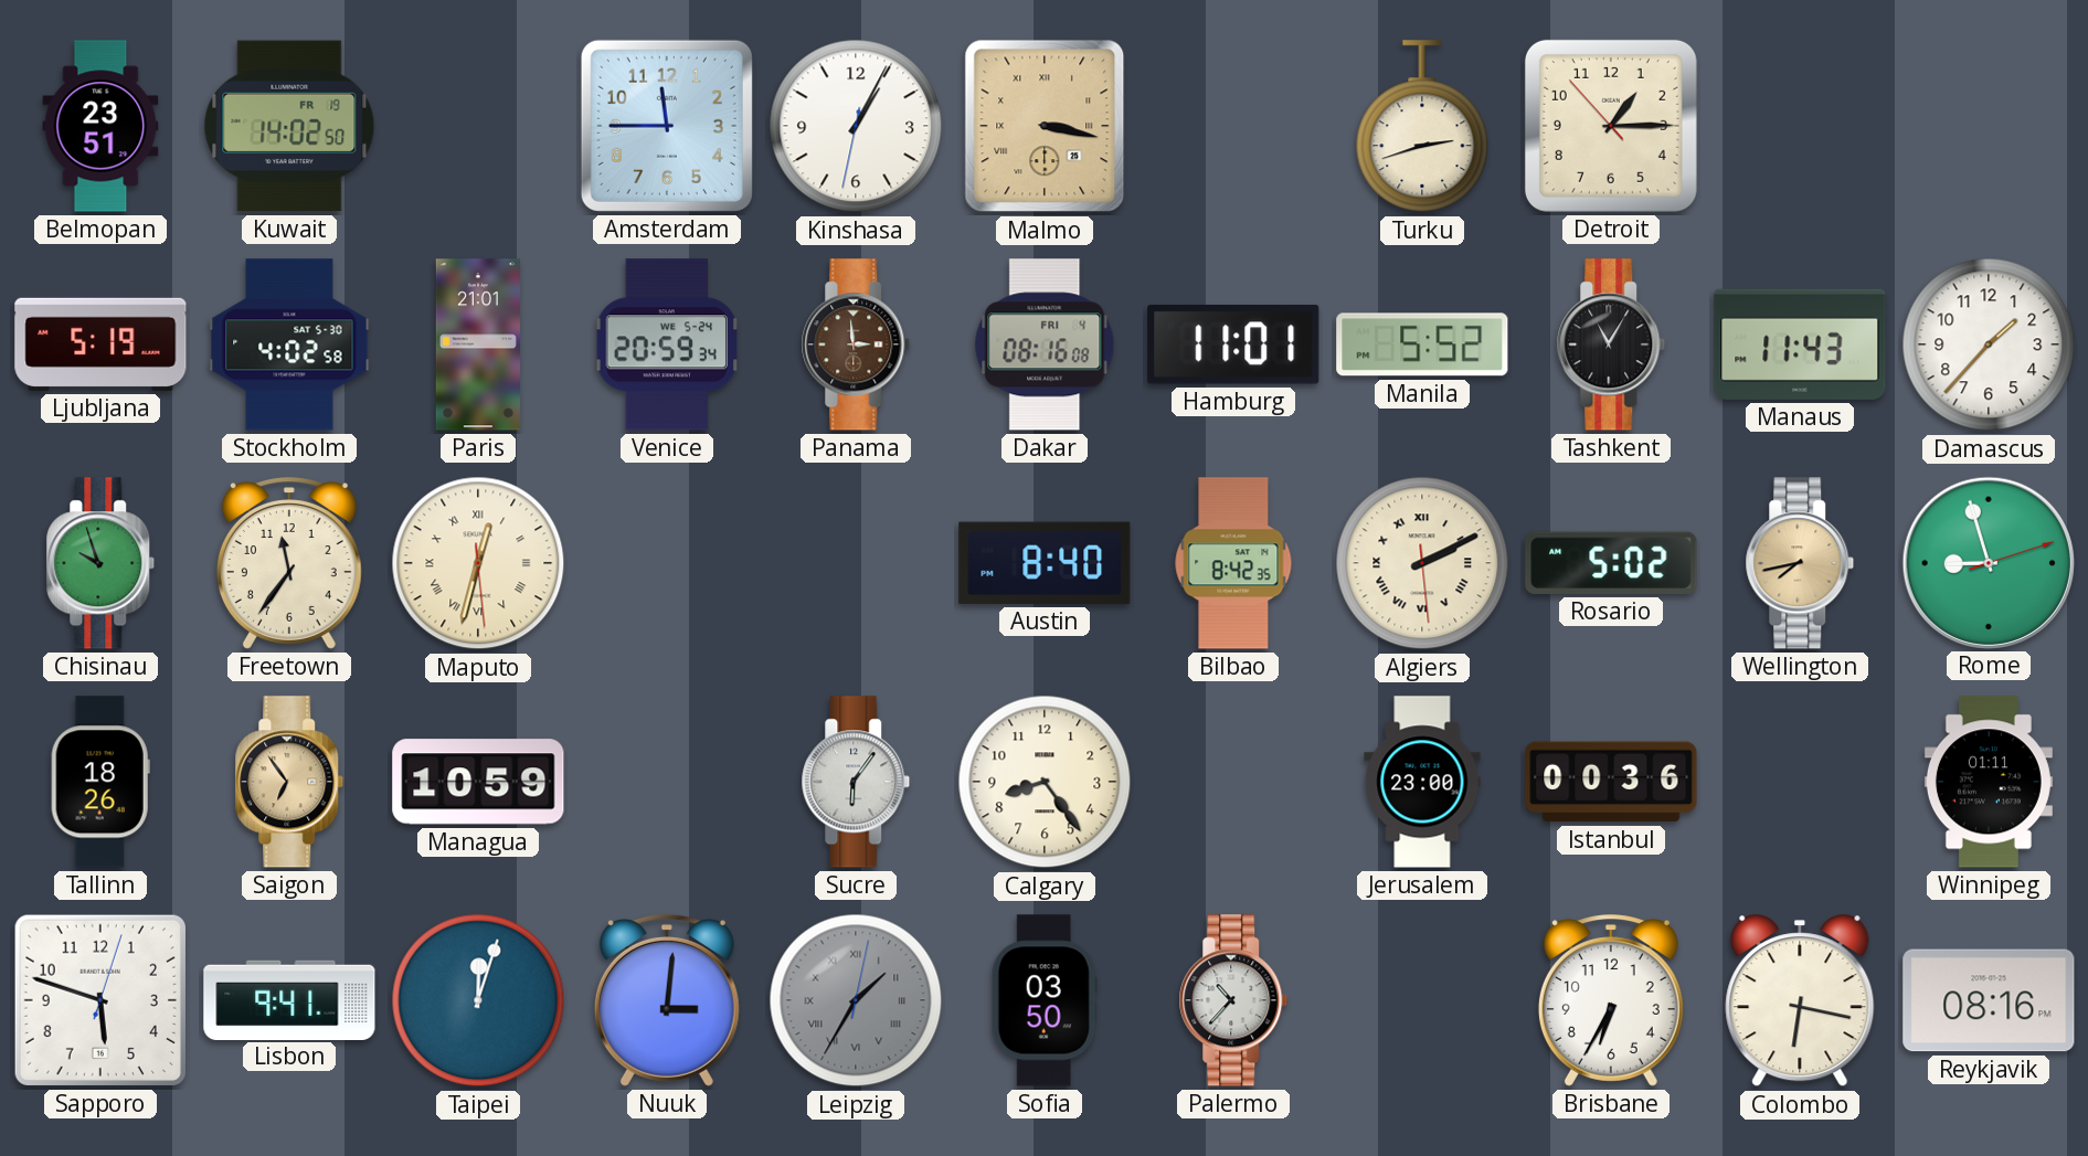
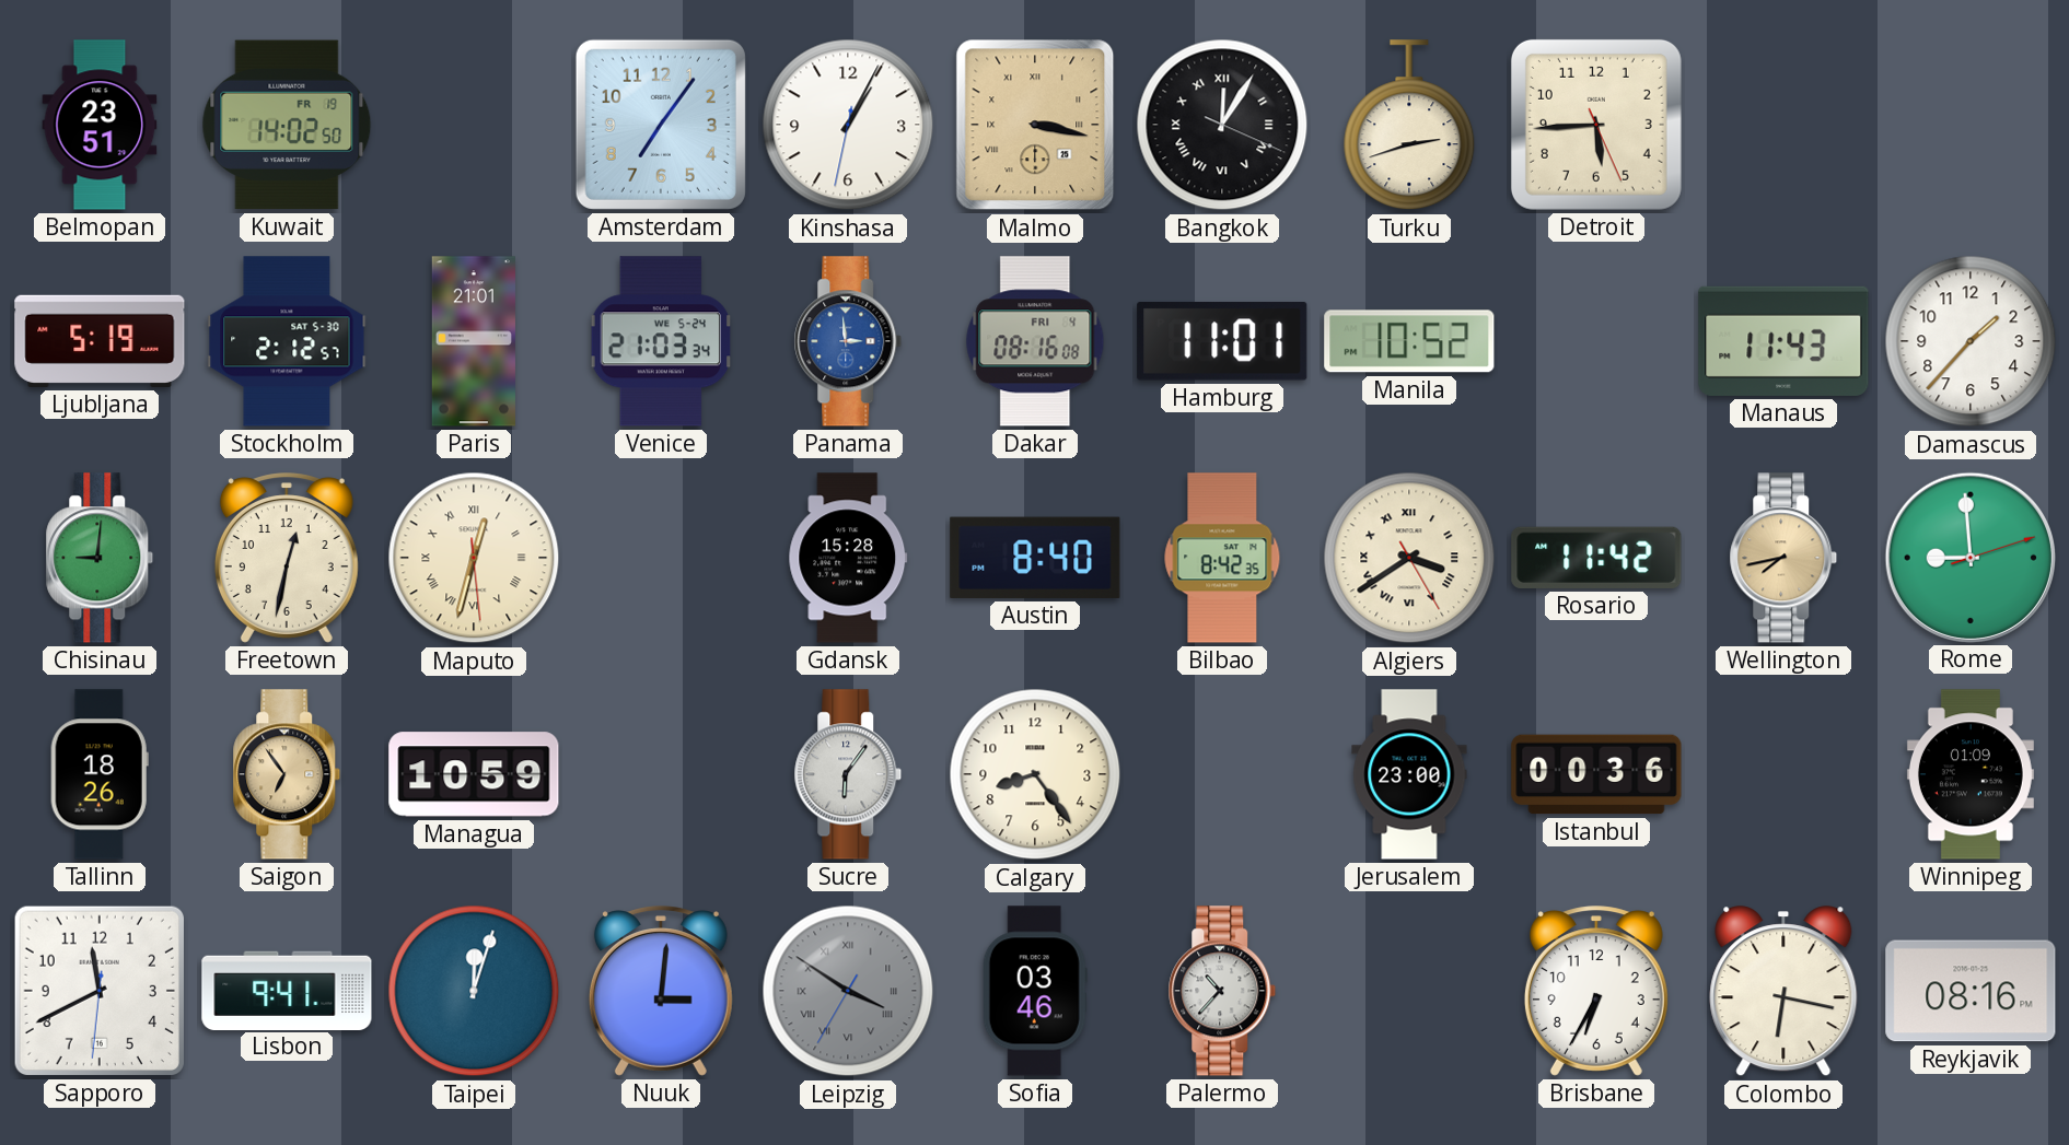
Amsterdam: 11:45 -> 7:06 (661, 125)
Bangkok: none -> 12:05 (1222, 125)
Detroit: 1:14 -> 5:44 (1596, 125)
Stockholm: 4:02 -> 2:12 (287, 341)
Venice: 20:59 -> 21:03 (661, 341)
Panama dial: brown -> blue (848, 341)
Manila: 5:52 -> 10:52 (1409, 341)
Tashkent: 11:05 -> none (1611, 344)
Chisinau: 9:57 -> 9:01 (100, 558)
Freetown: 11:36 -> 12:32 (287, 558)
Gdansk: none -> 15:28 (848, 558)
Algiers: 2:10 -> 3:39 (1409, 558)
Rosario: 5:02 -> 11:42 (1596, 558)
Rome: 8:57 -> 8:59 (1969, 557)
Winnipeg: 01:11 -> 01:09 (1971, 774)
Sapporo: 5:48 -> 11:40 (100, 991)
Leipzig: 1:35 -> 3:50 (848, 991)
Sofia: 03:50 -> 03:46 (1035, 991)
